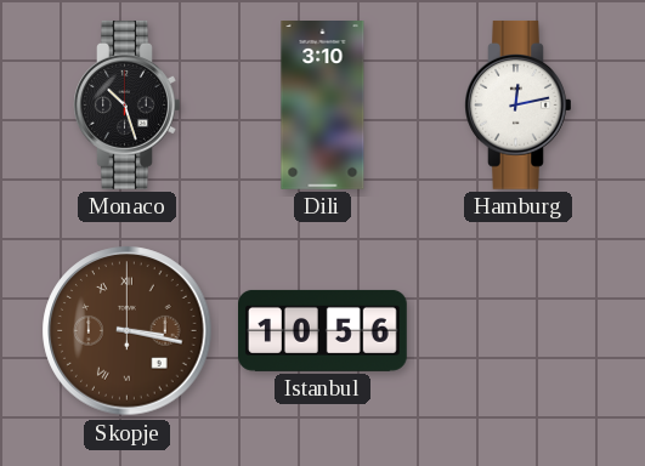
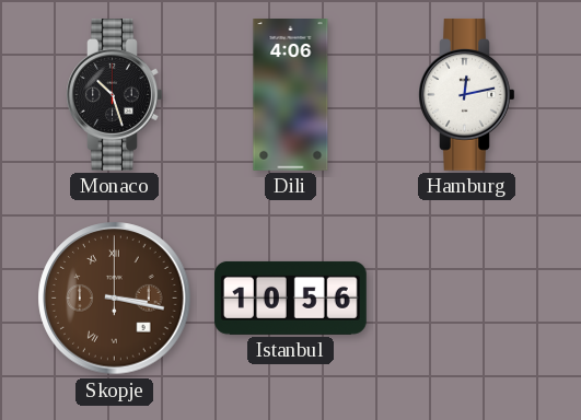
Dili: 3:10 -> 4:06 (291, 95)
